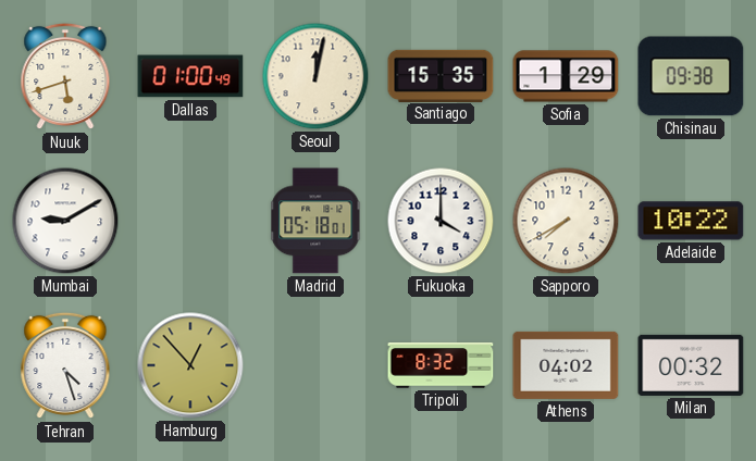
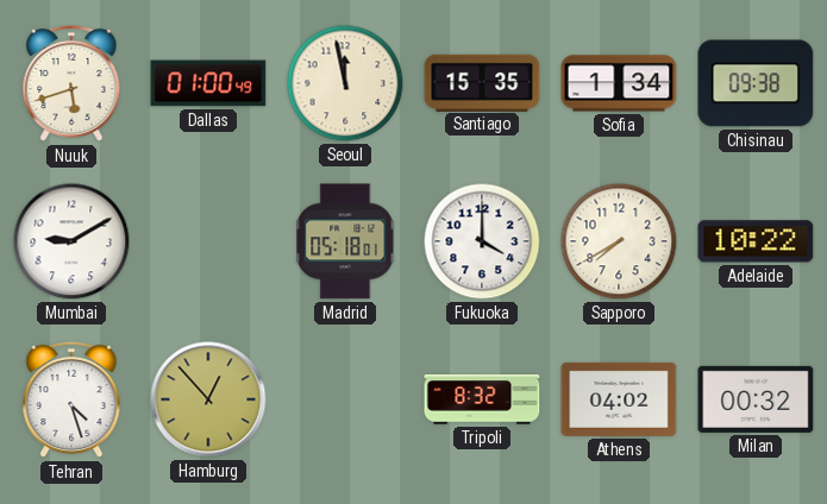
Seoul: 12:02 -> 11:58 (345, 83)
Sofia: 1:29 -> 1:34 (619, 83)
